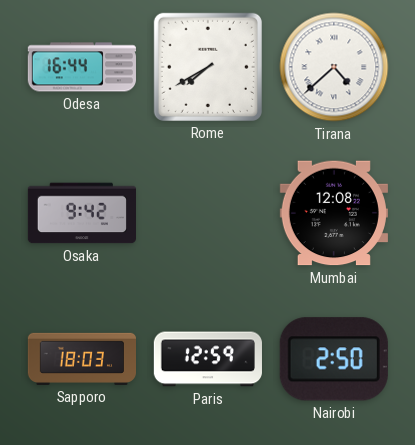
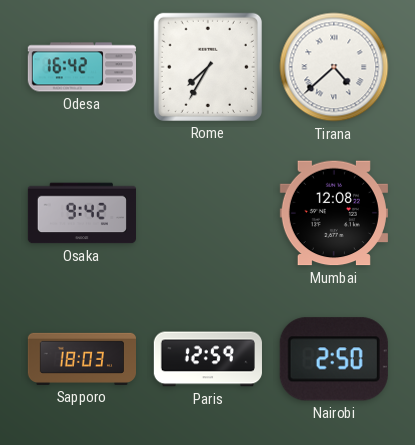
Odesa: 16:44 -> 16:42 (82, 67)
Rome: 7:40 -> 7:35 (208, 67)
